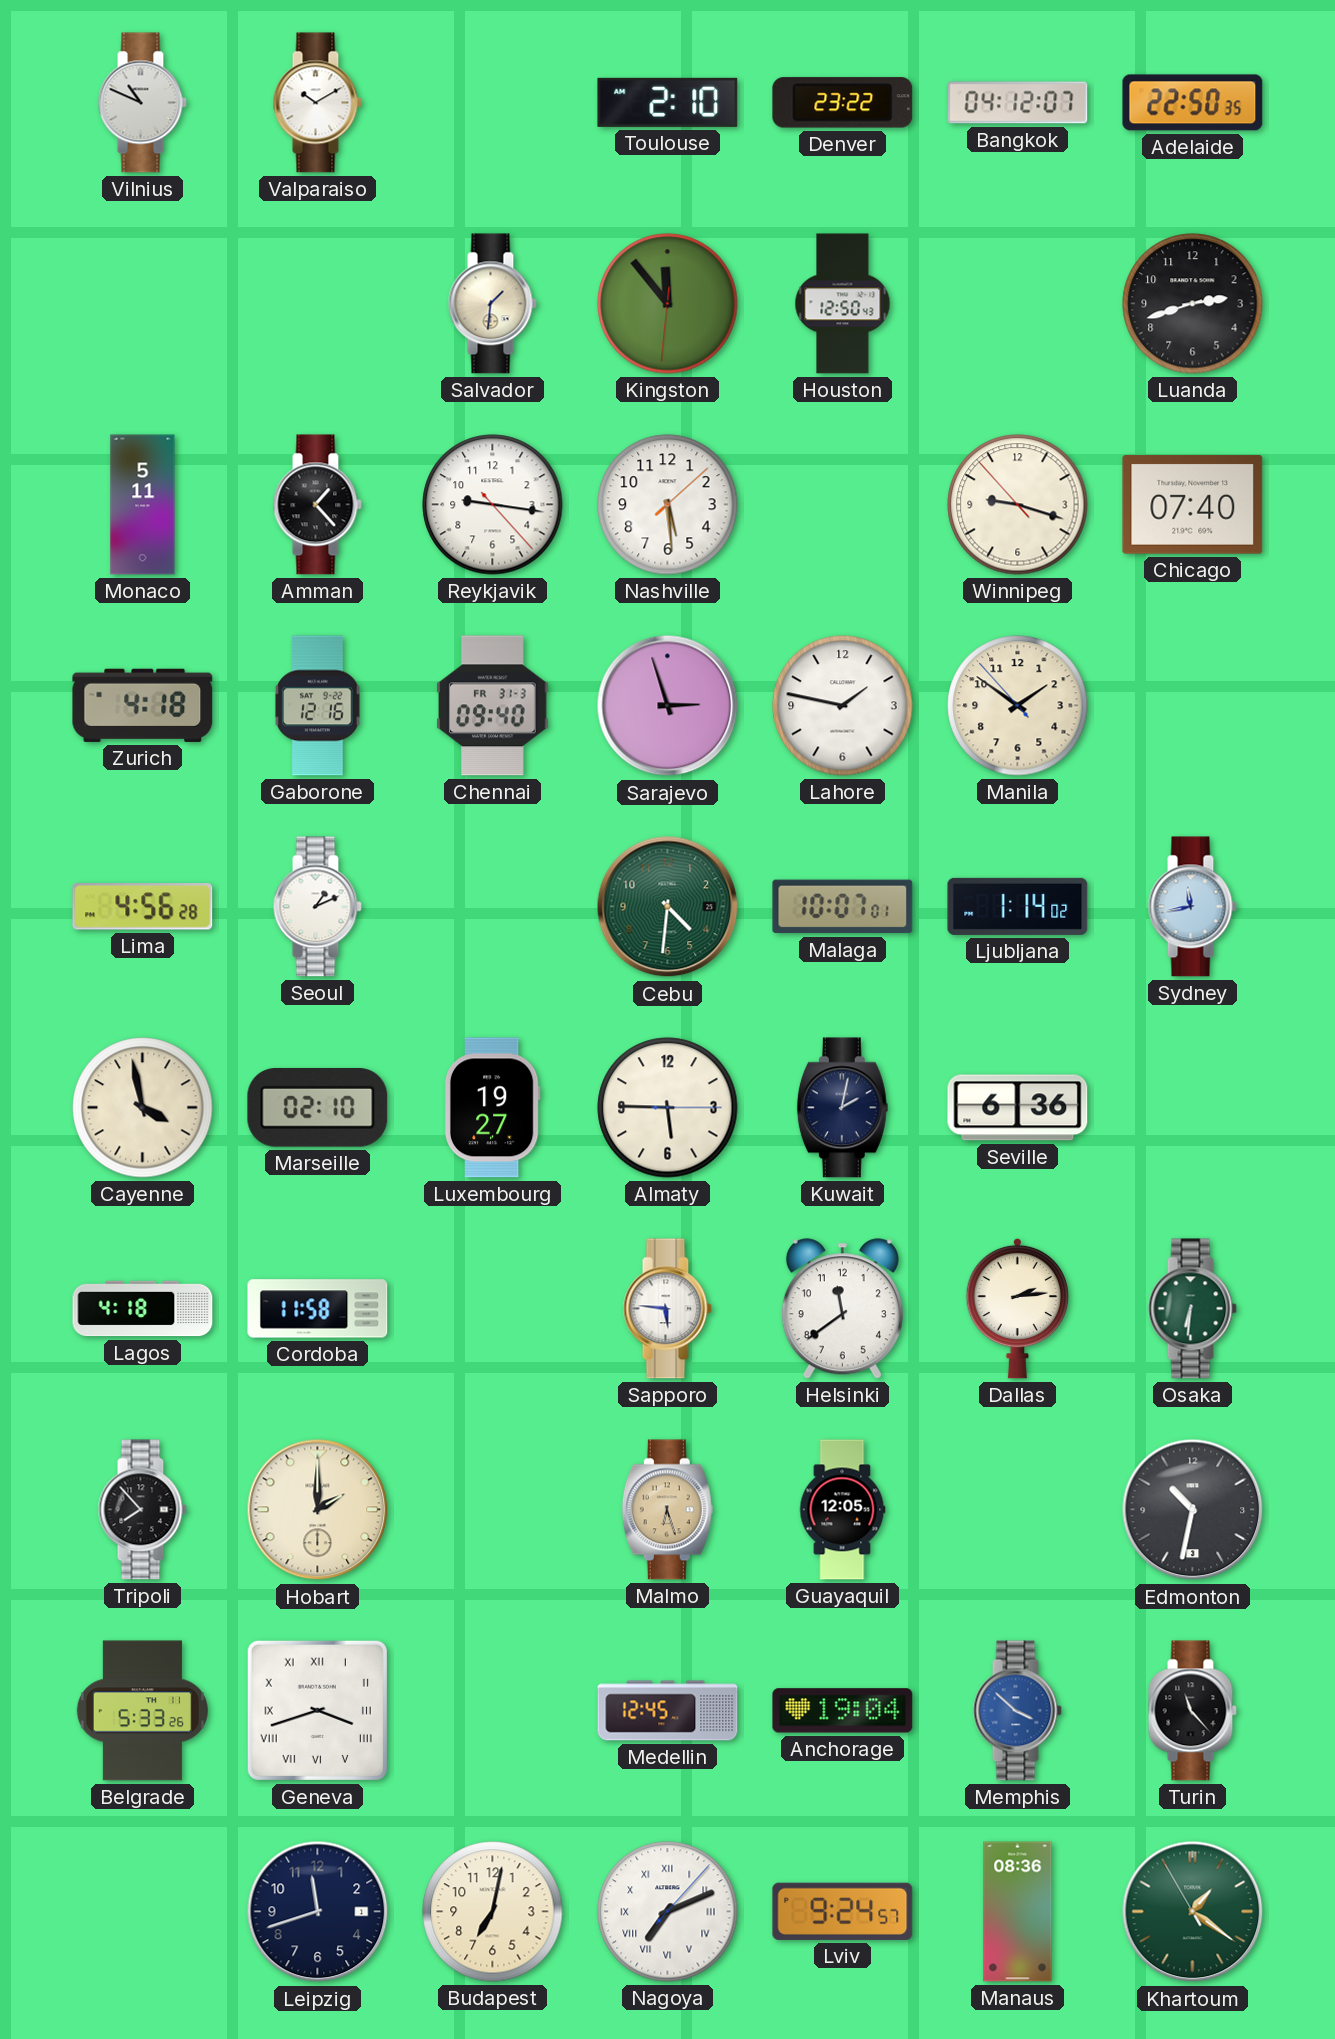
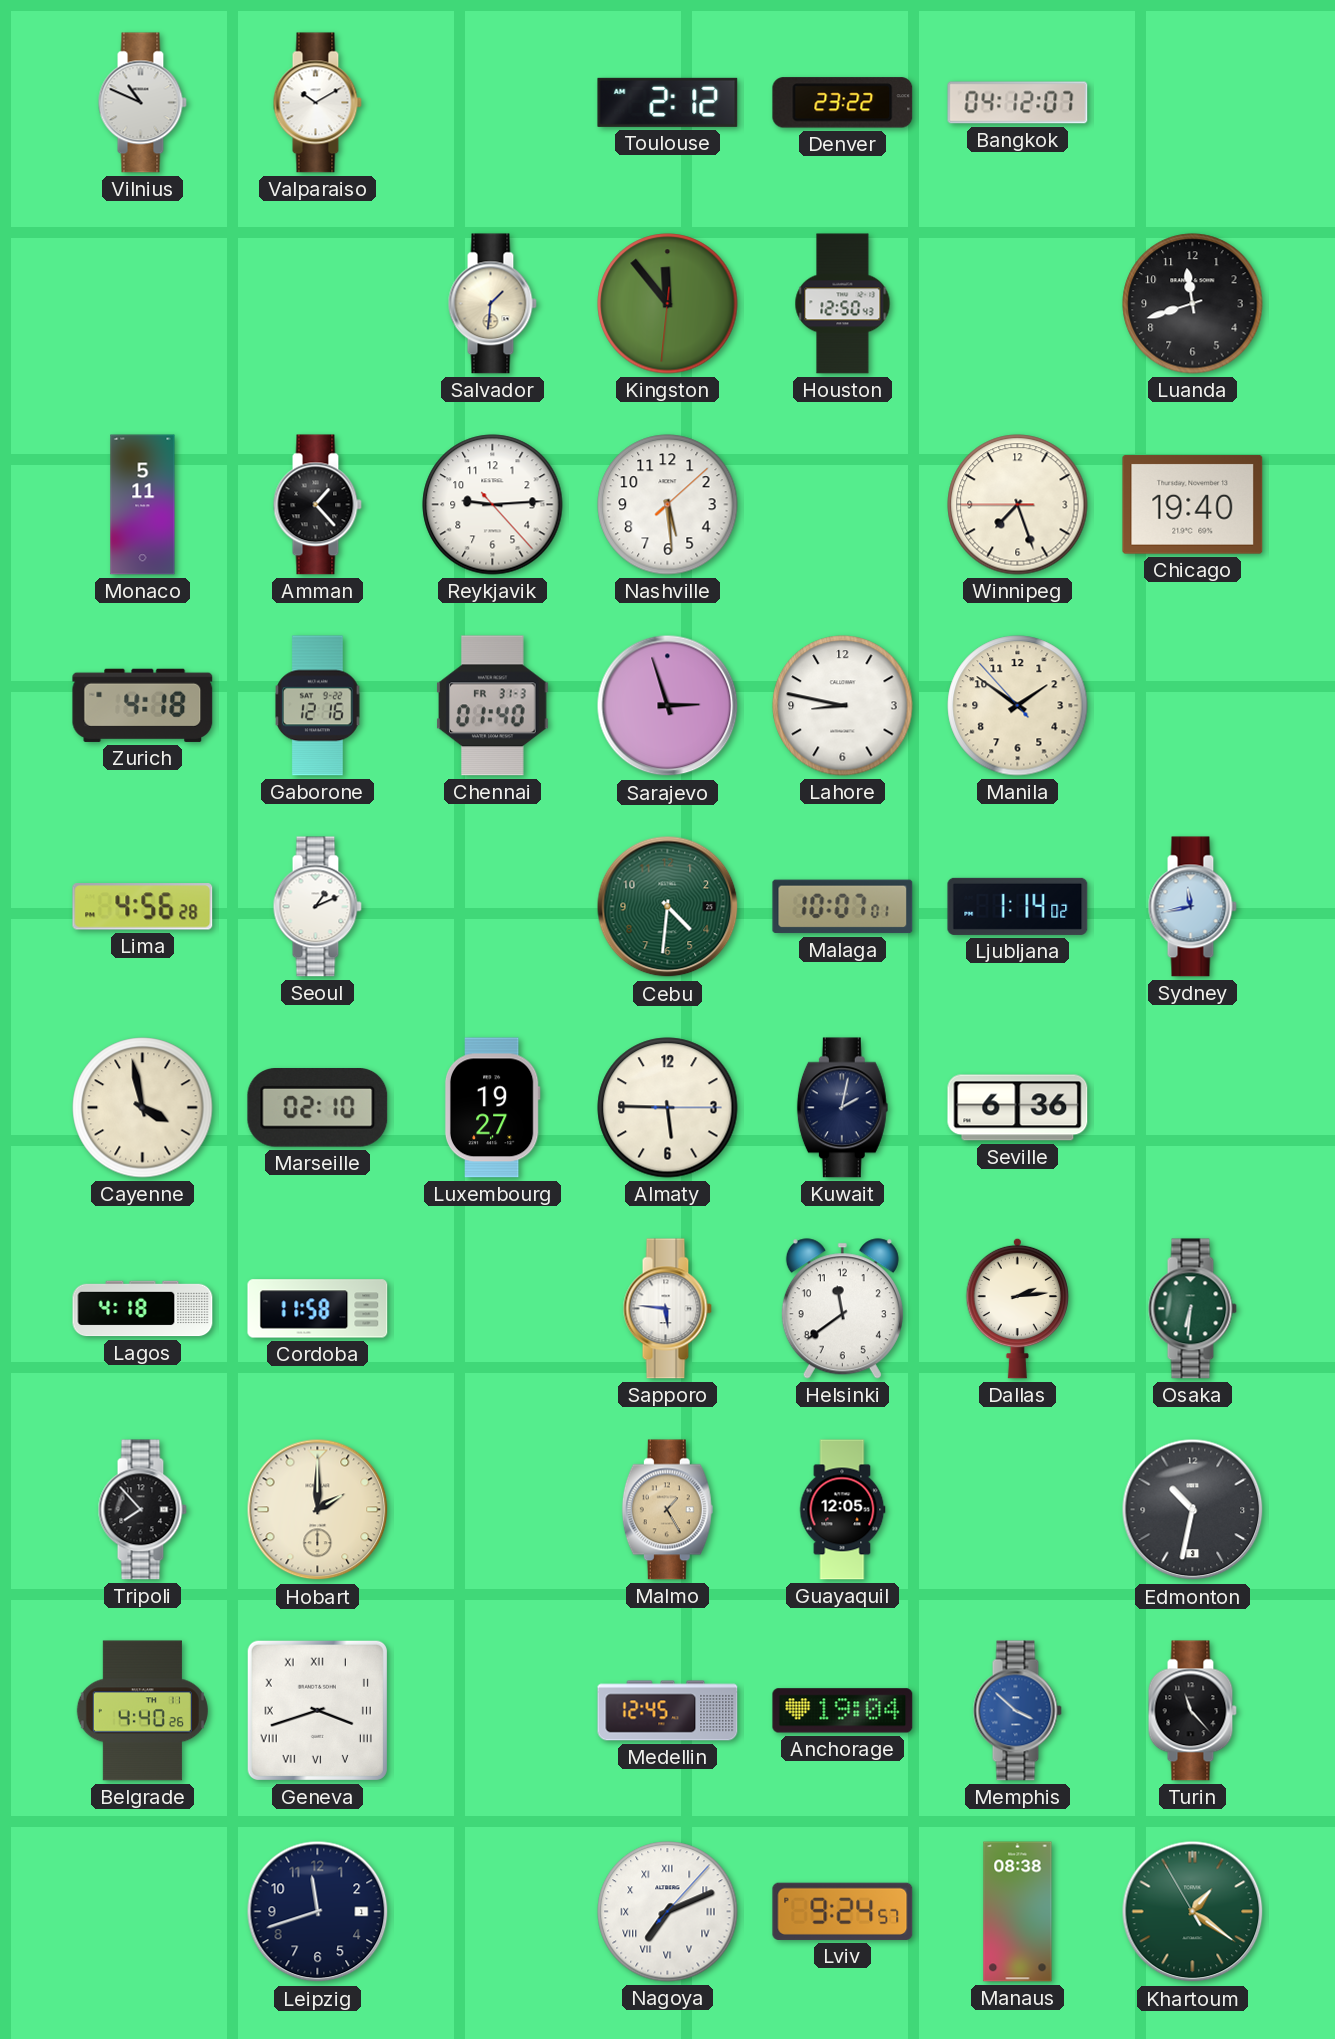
Toulouse: 2:10 -> 2:12 (668, 102)
Adelaide: 22:50 -> none (1193, 103)
Luanda: 2:42 -> 11:42 (1193, 304)
Reykjavik: 9:16 -> 9:14 (493, 505)
Winnipeg: 9:17 -> 7:26 (1018, 505)
Chicago: 07:40 -> 19:40 (1193, 505)
Chennai: 09:40 -> 01:40 (493, 706)
Lahore: 1:47 -> 8:47 (843, 706)
Malmo: 6:27 -> 1:25 (667, 1510)
Belgrade: 5:33 -> 4:40 (142, 1711)
Budapest: 7:02 -> none (493, 1912)
Manaus: 08:36 -> 08:38 (1018, 1912)
